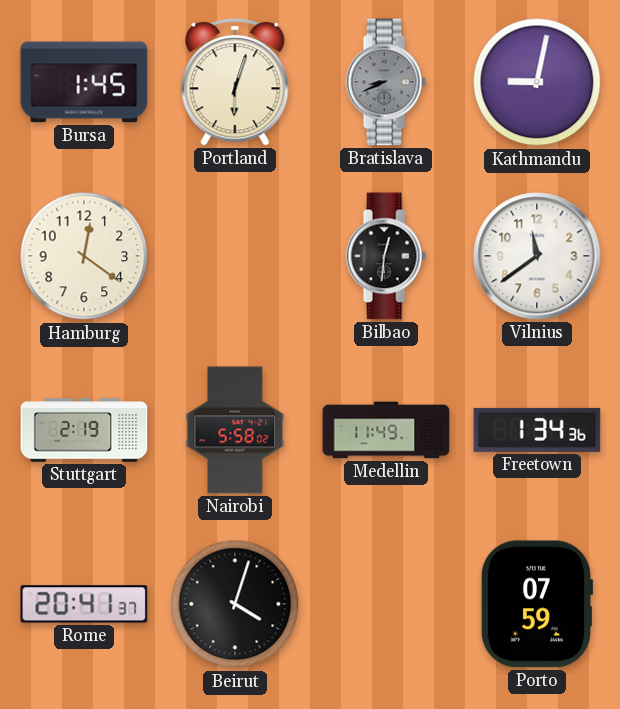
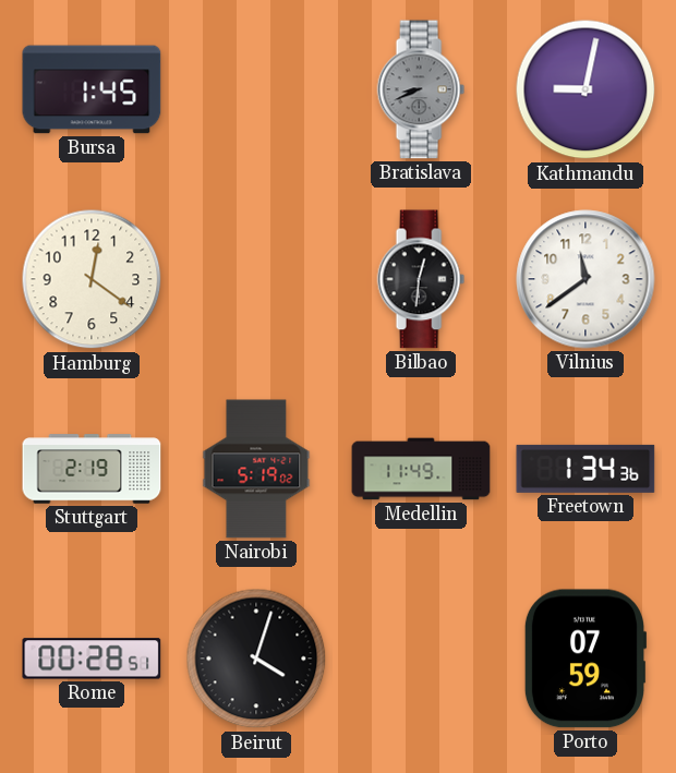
Portland: 6:03 -> none (235, 82)
Nairobi: 5:58 -> 5:19 (256, 469)
Rome: 20:41 -> 00:28 (92, 659)
